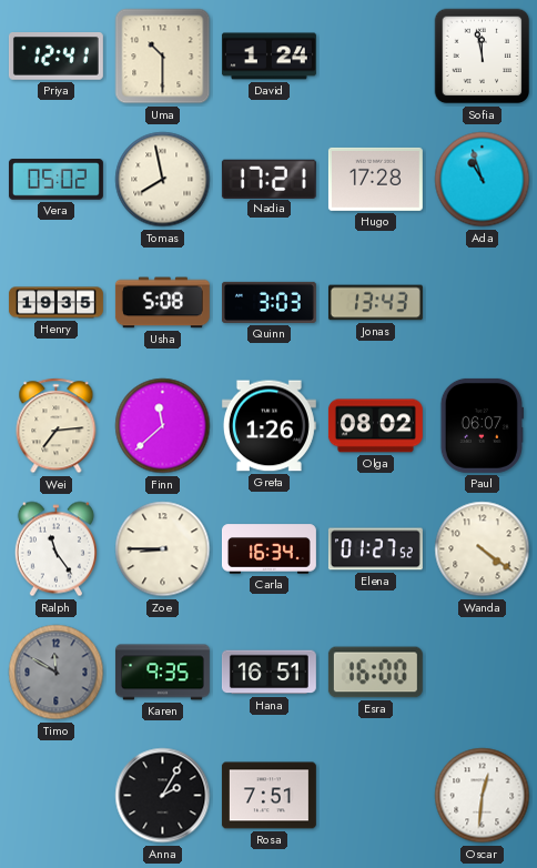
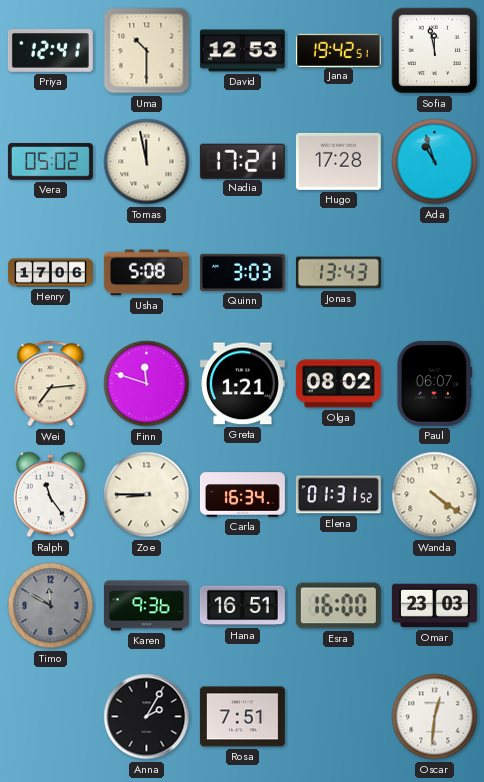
David: 1:24 -> 12:53 (242, 51)
Jana: none -> 19:42 (338, 50)
Tomas: 7:58 -> 11:58 (147, 162)
Henry: 19:35 -> 17:06 (50, 273)
Finn: 11:38 -> 11:48 (147, 384)
Greta: 1:26 -> 1:21 (242, 384)
Elena: 01:27 -> 01:31 (338, 495)
Karen: 9:35 -> 9:36 (146, 606)
Omar: none -> 23:03 (434, 606)
